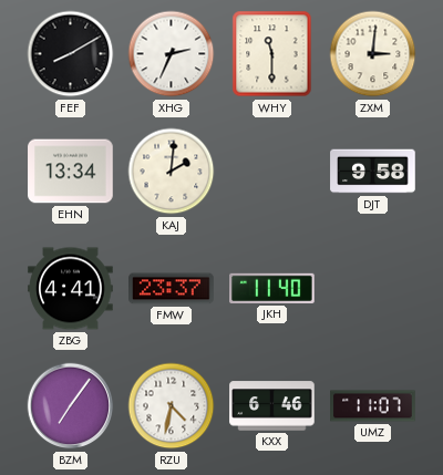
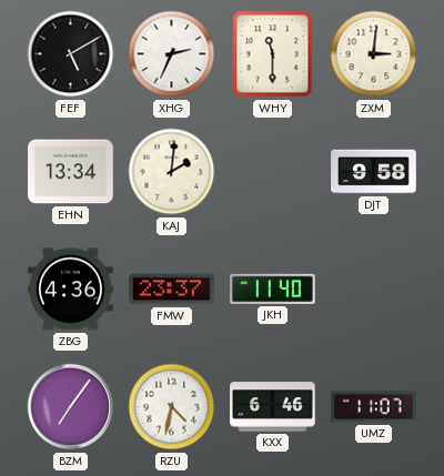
FEF: 8:10 -> 5:10 (71, 54)
ZBG: 4:41 -> 4:36 (71, 290)
